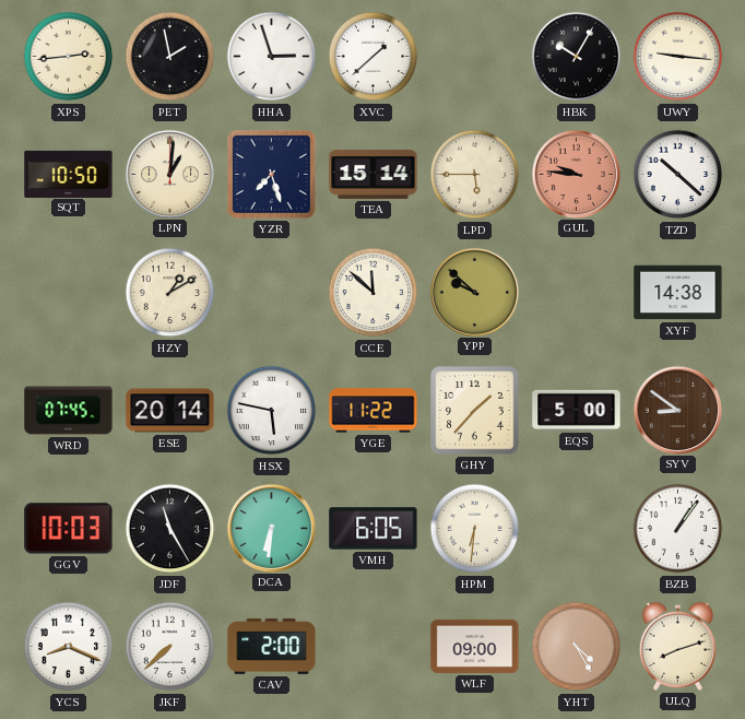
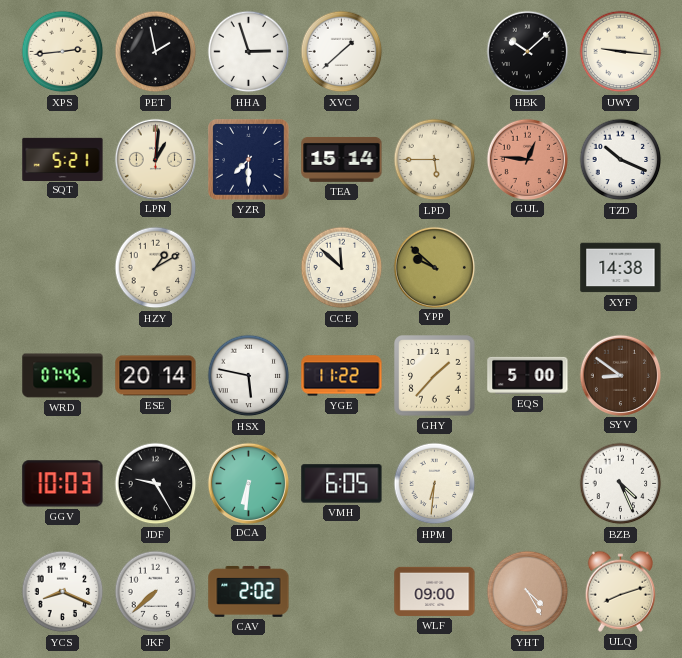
HBK: 10:05 -> 10:08 (528, 52)
SQT: 10:50 -> 5:21 (63, 159)
YZR: 7:27 -> 7:30 (249, 160)
GUL: 9:46 -> 12:46 (527, 159)
TZD: 10:22 -> 10:19 (621, 160)
JDF: 11:25 -> 9:25 (156, 484)
BZB: 1:06 -> 4:26 (621, 484)
CAV: 2:00 -> 2:02 (249, 591)
